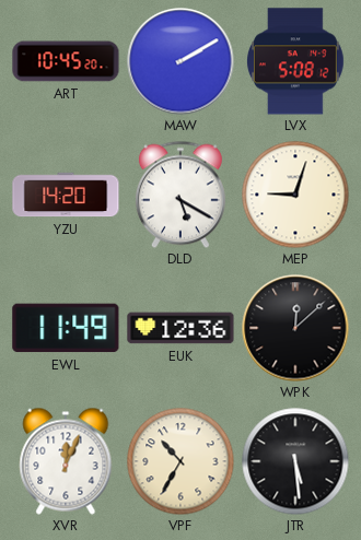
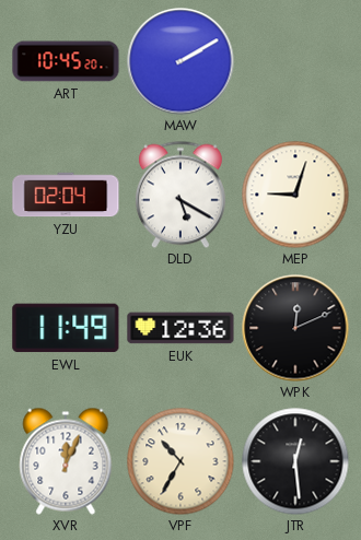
LVX: 5:08 -> none (295, 61)
YZU: 14:20 -> 02:04 (66, 195)
WPK: 12:08 -> 12:11 (295, 328)
JTR: 5:29 -> 12:29 (295, 461)
